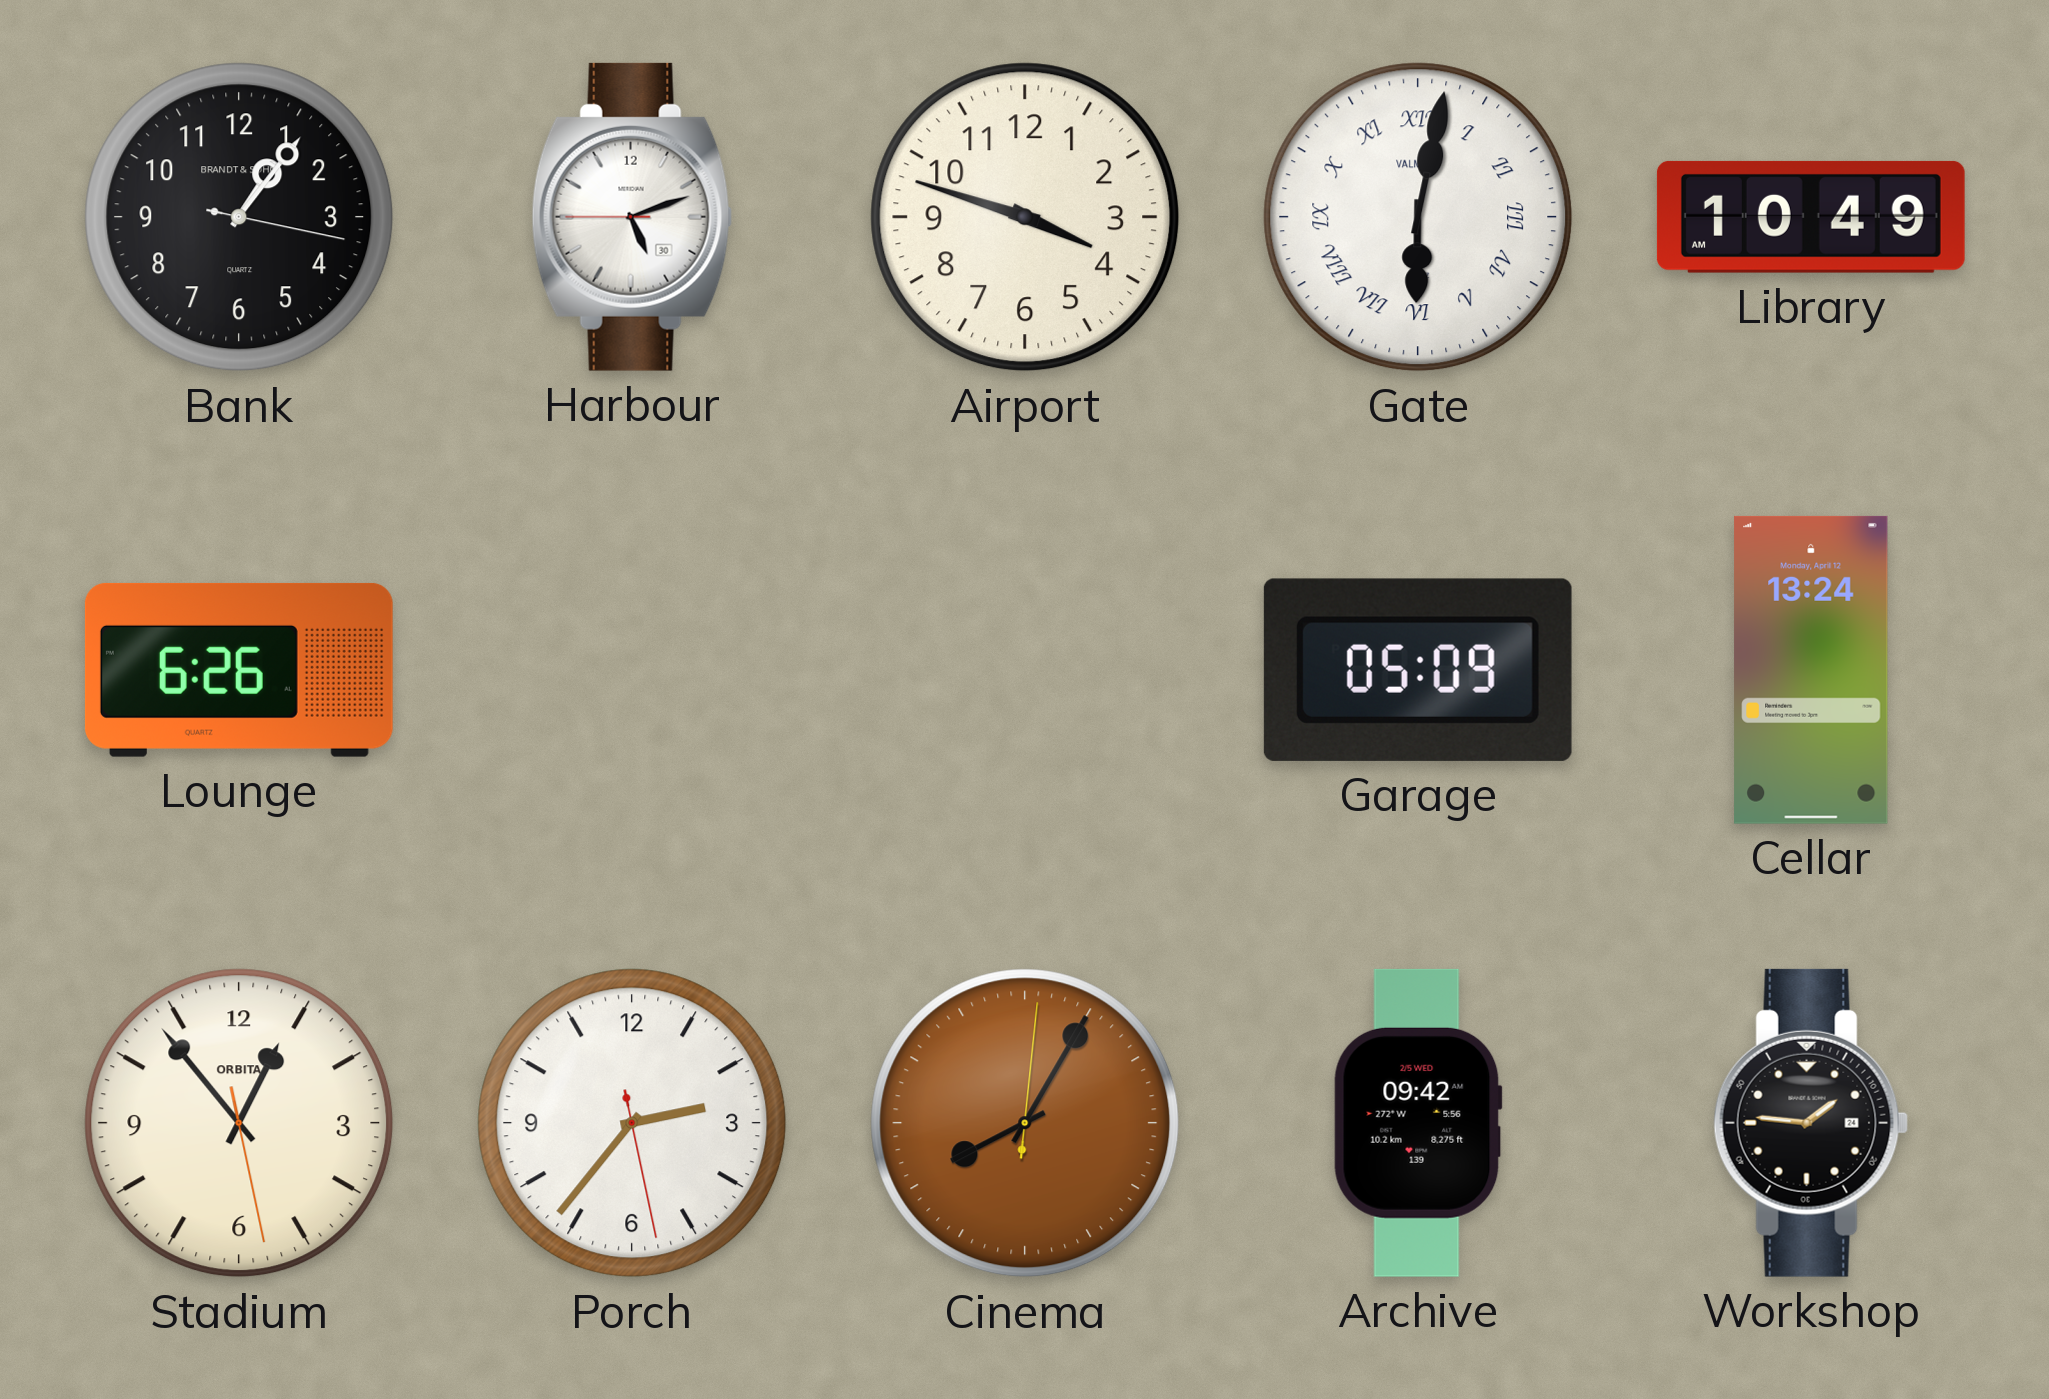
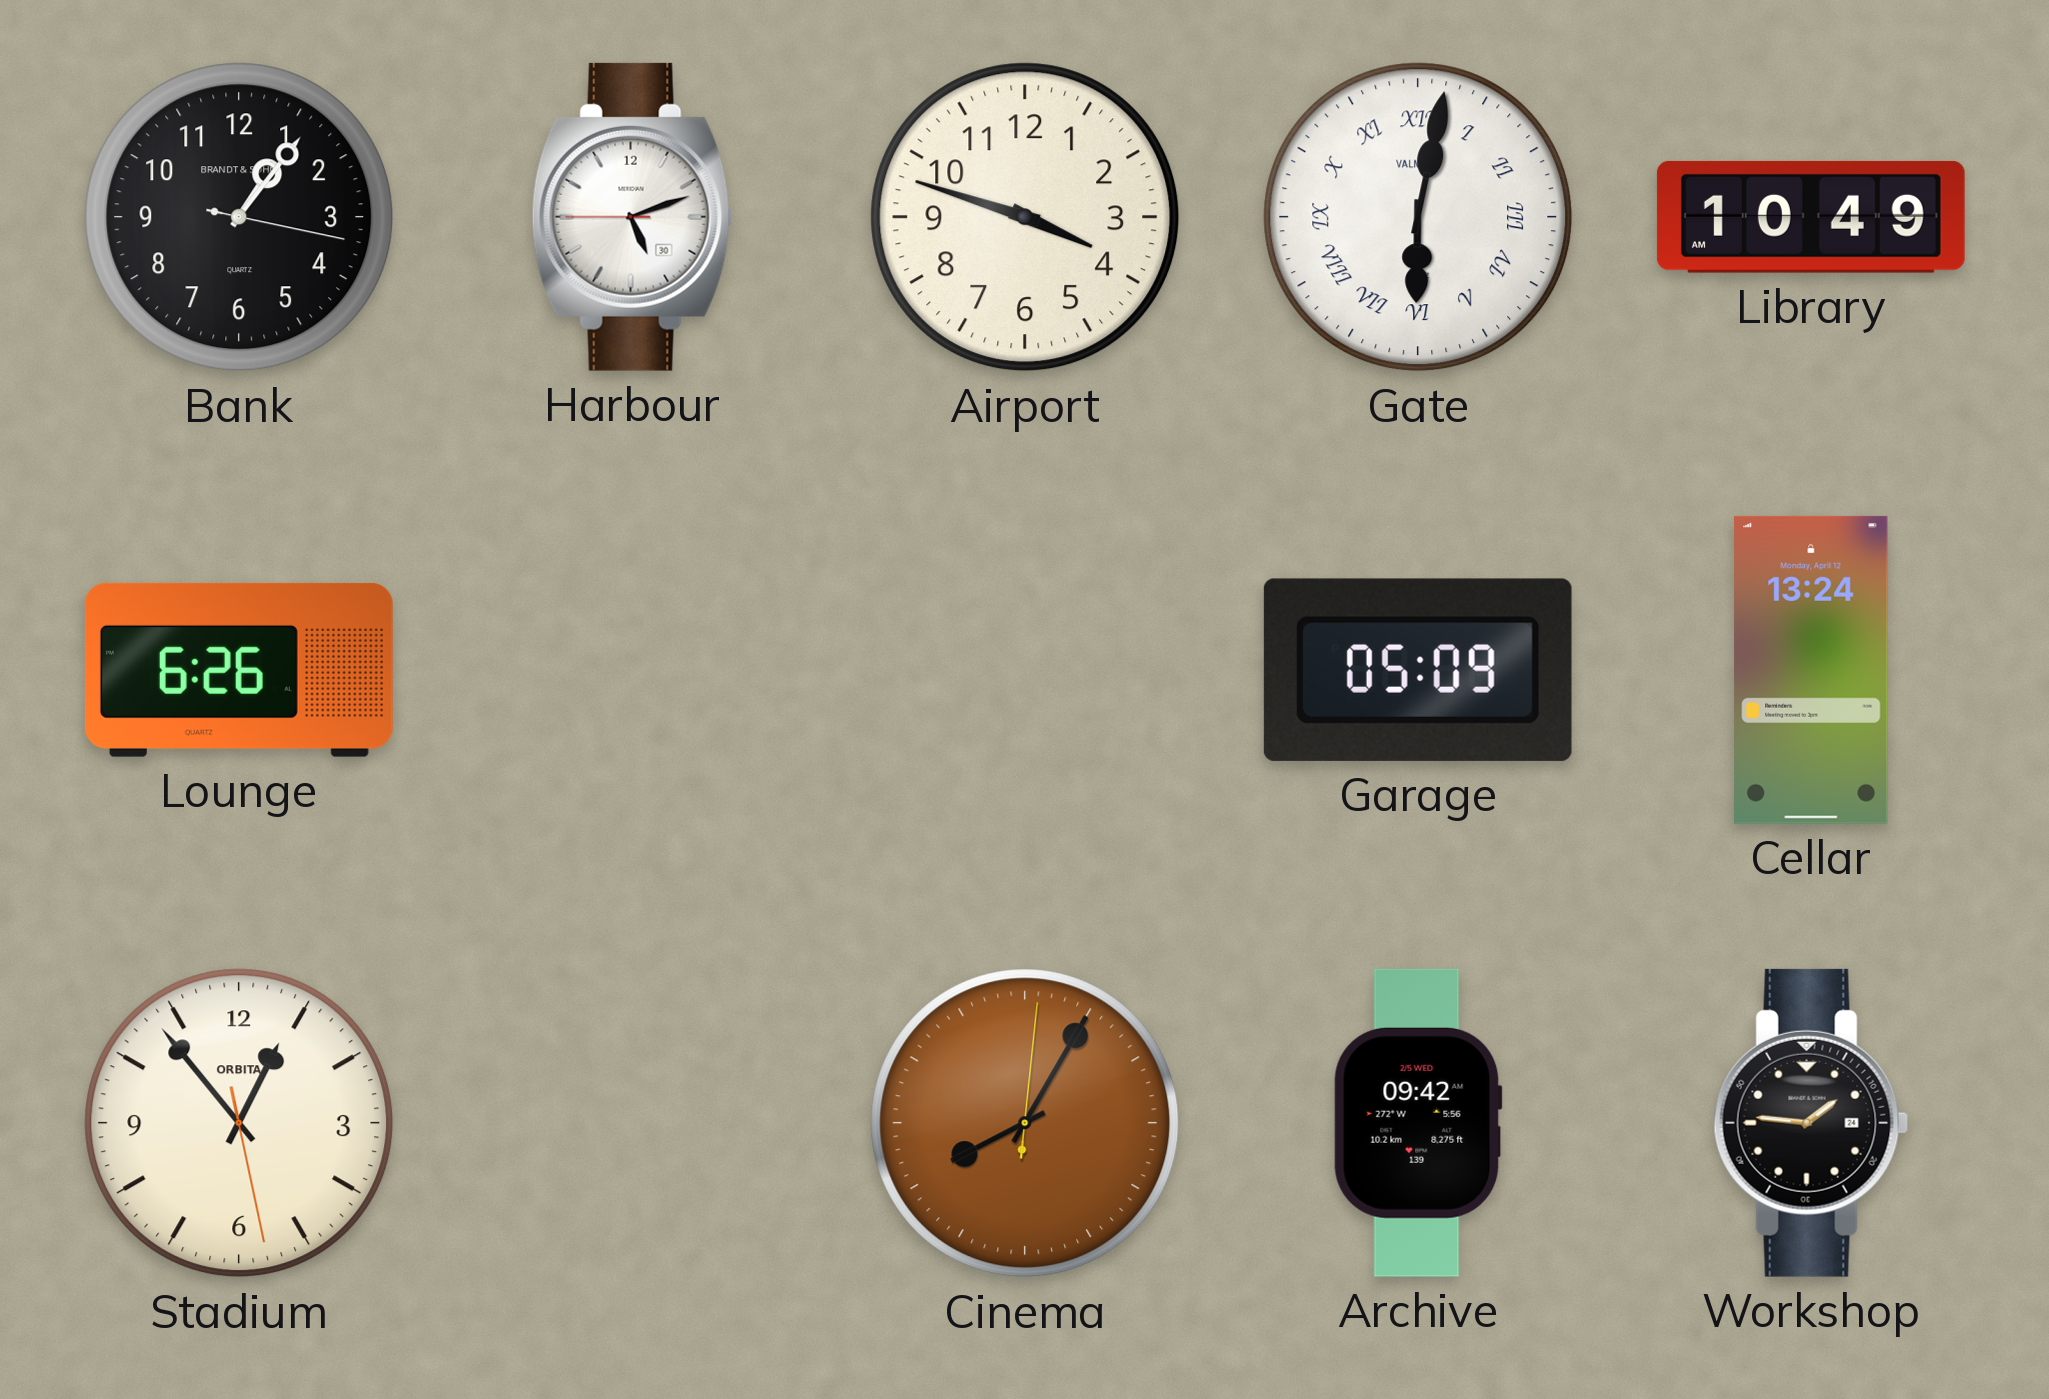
Porch: 2:36 -> none (632, 1123)
